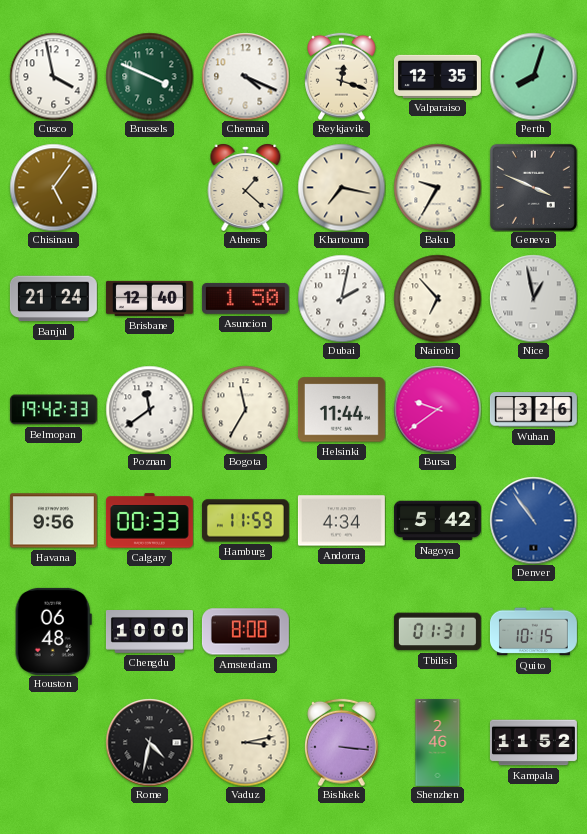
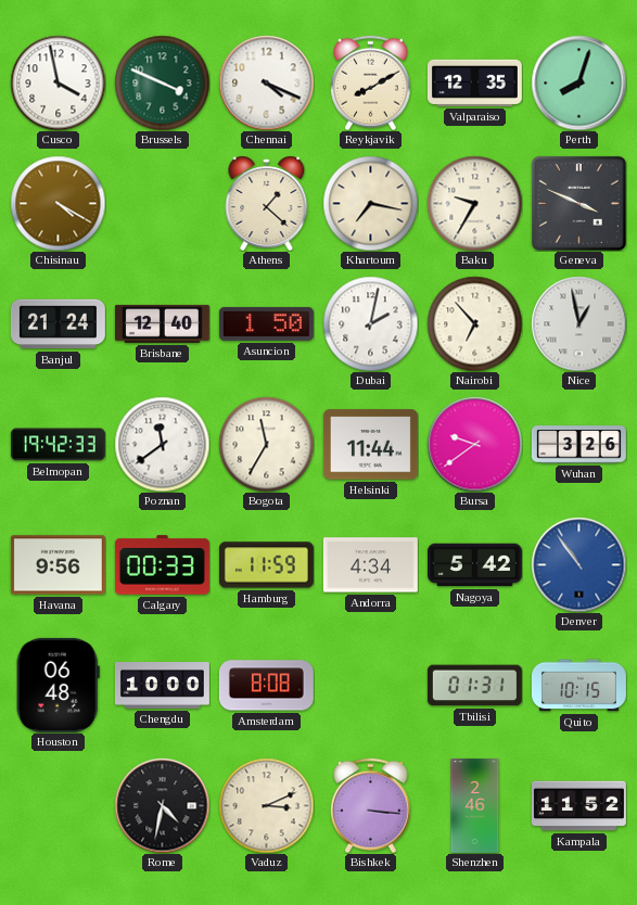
Reykjavik: 12:18 -> 8:10 (371, 82)
Chisinau: 5:06 -> 4:20 (58, 203)
Vaduz: 3:13 -> 3:11 (266, 805)
